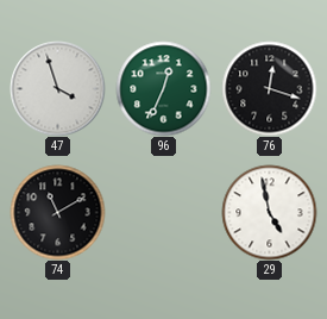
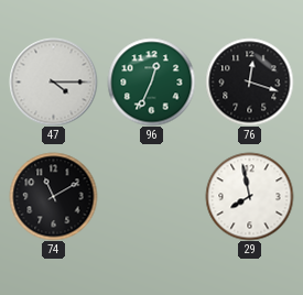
47: 3:57 -> 4:15 (53, 81)
29: 4:58 -> 7:58 (249, 196)
